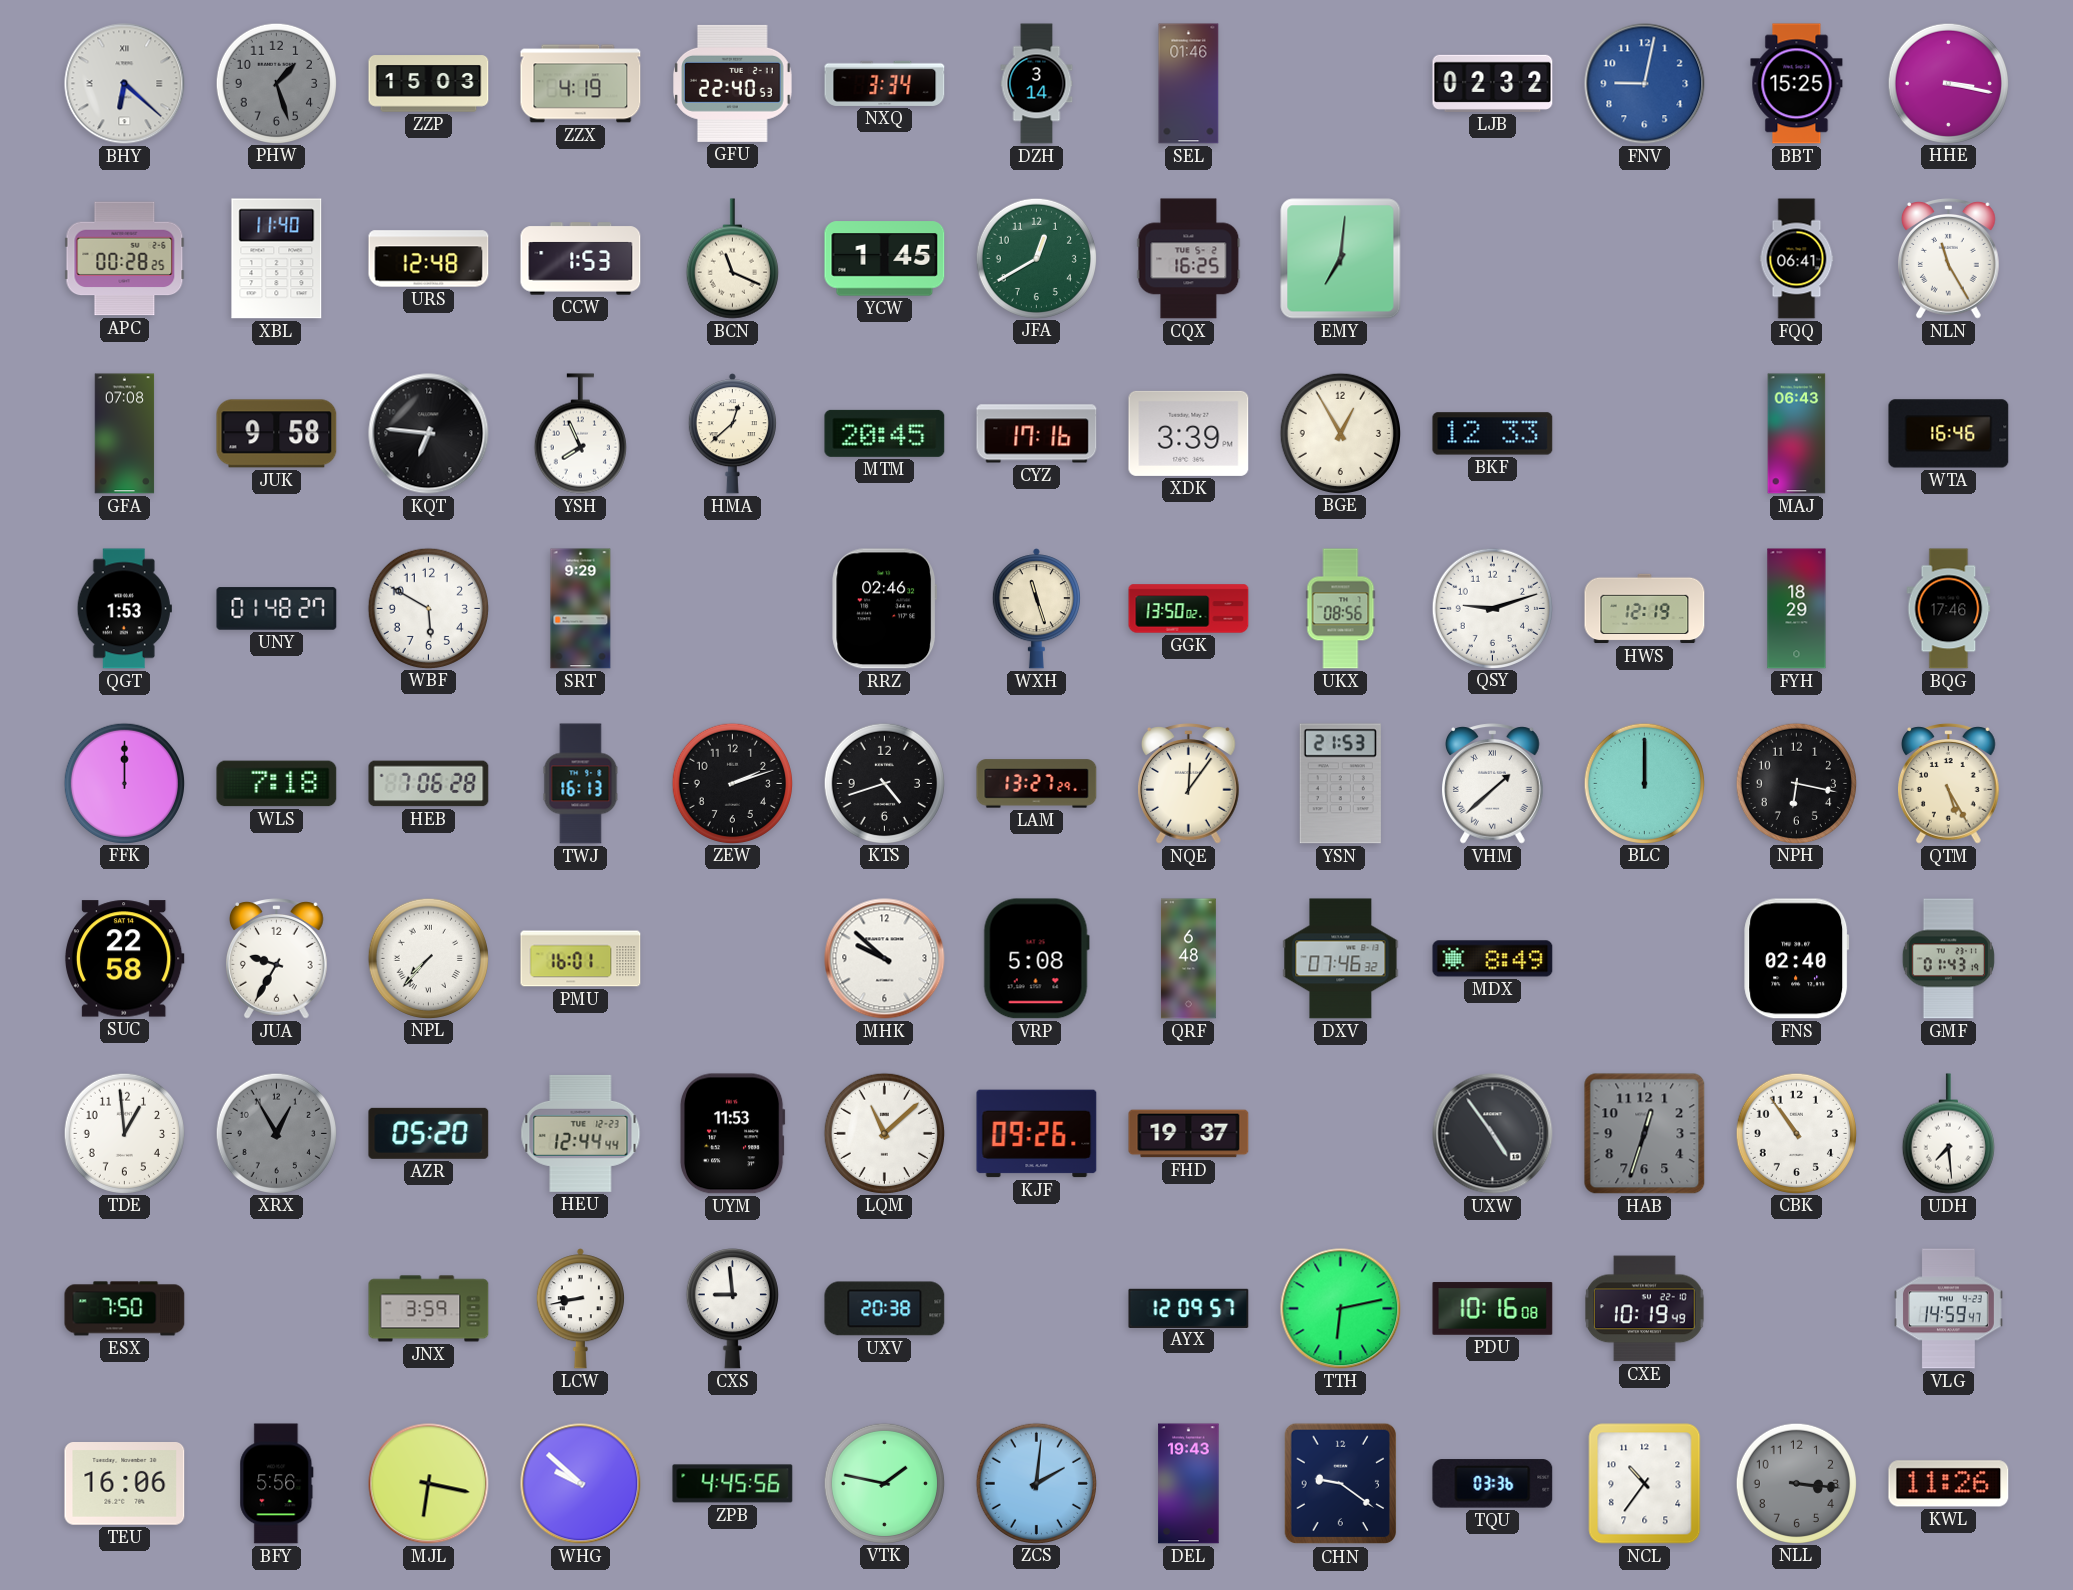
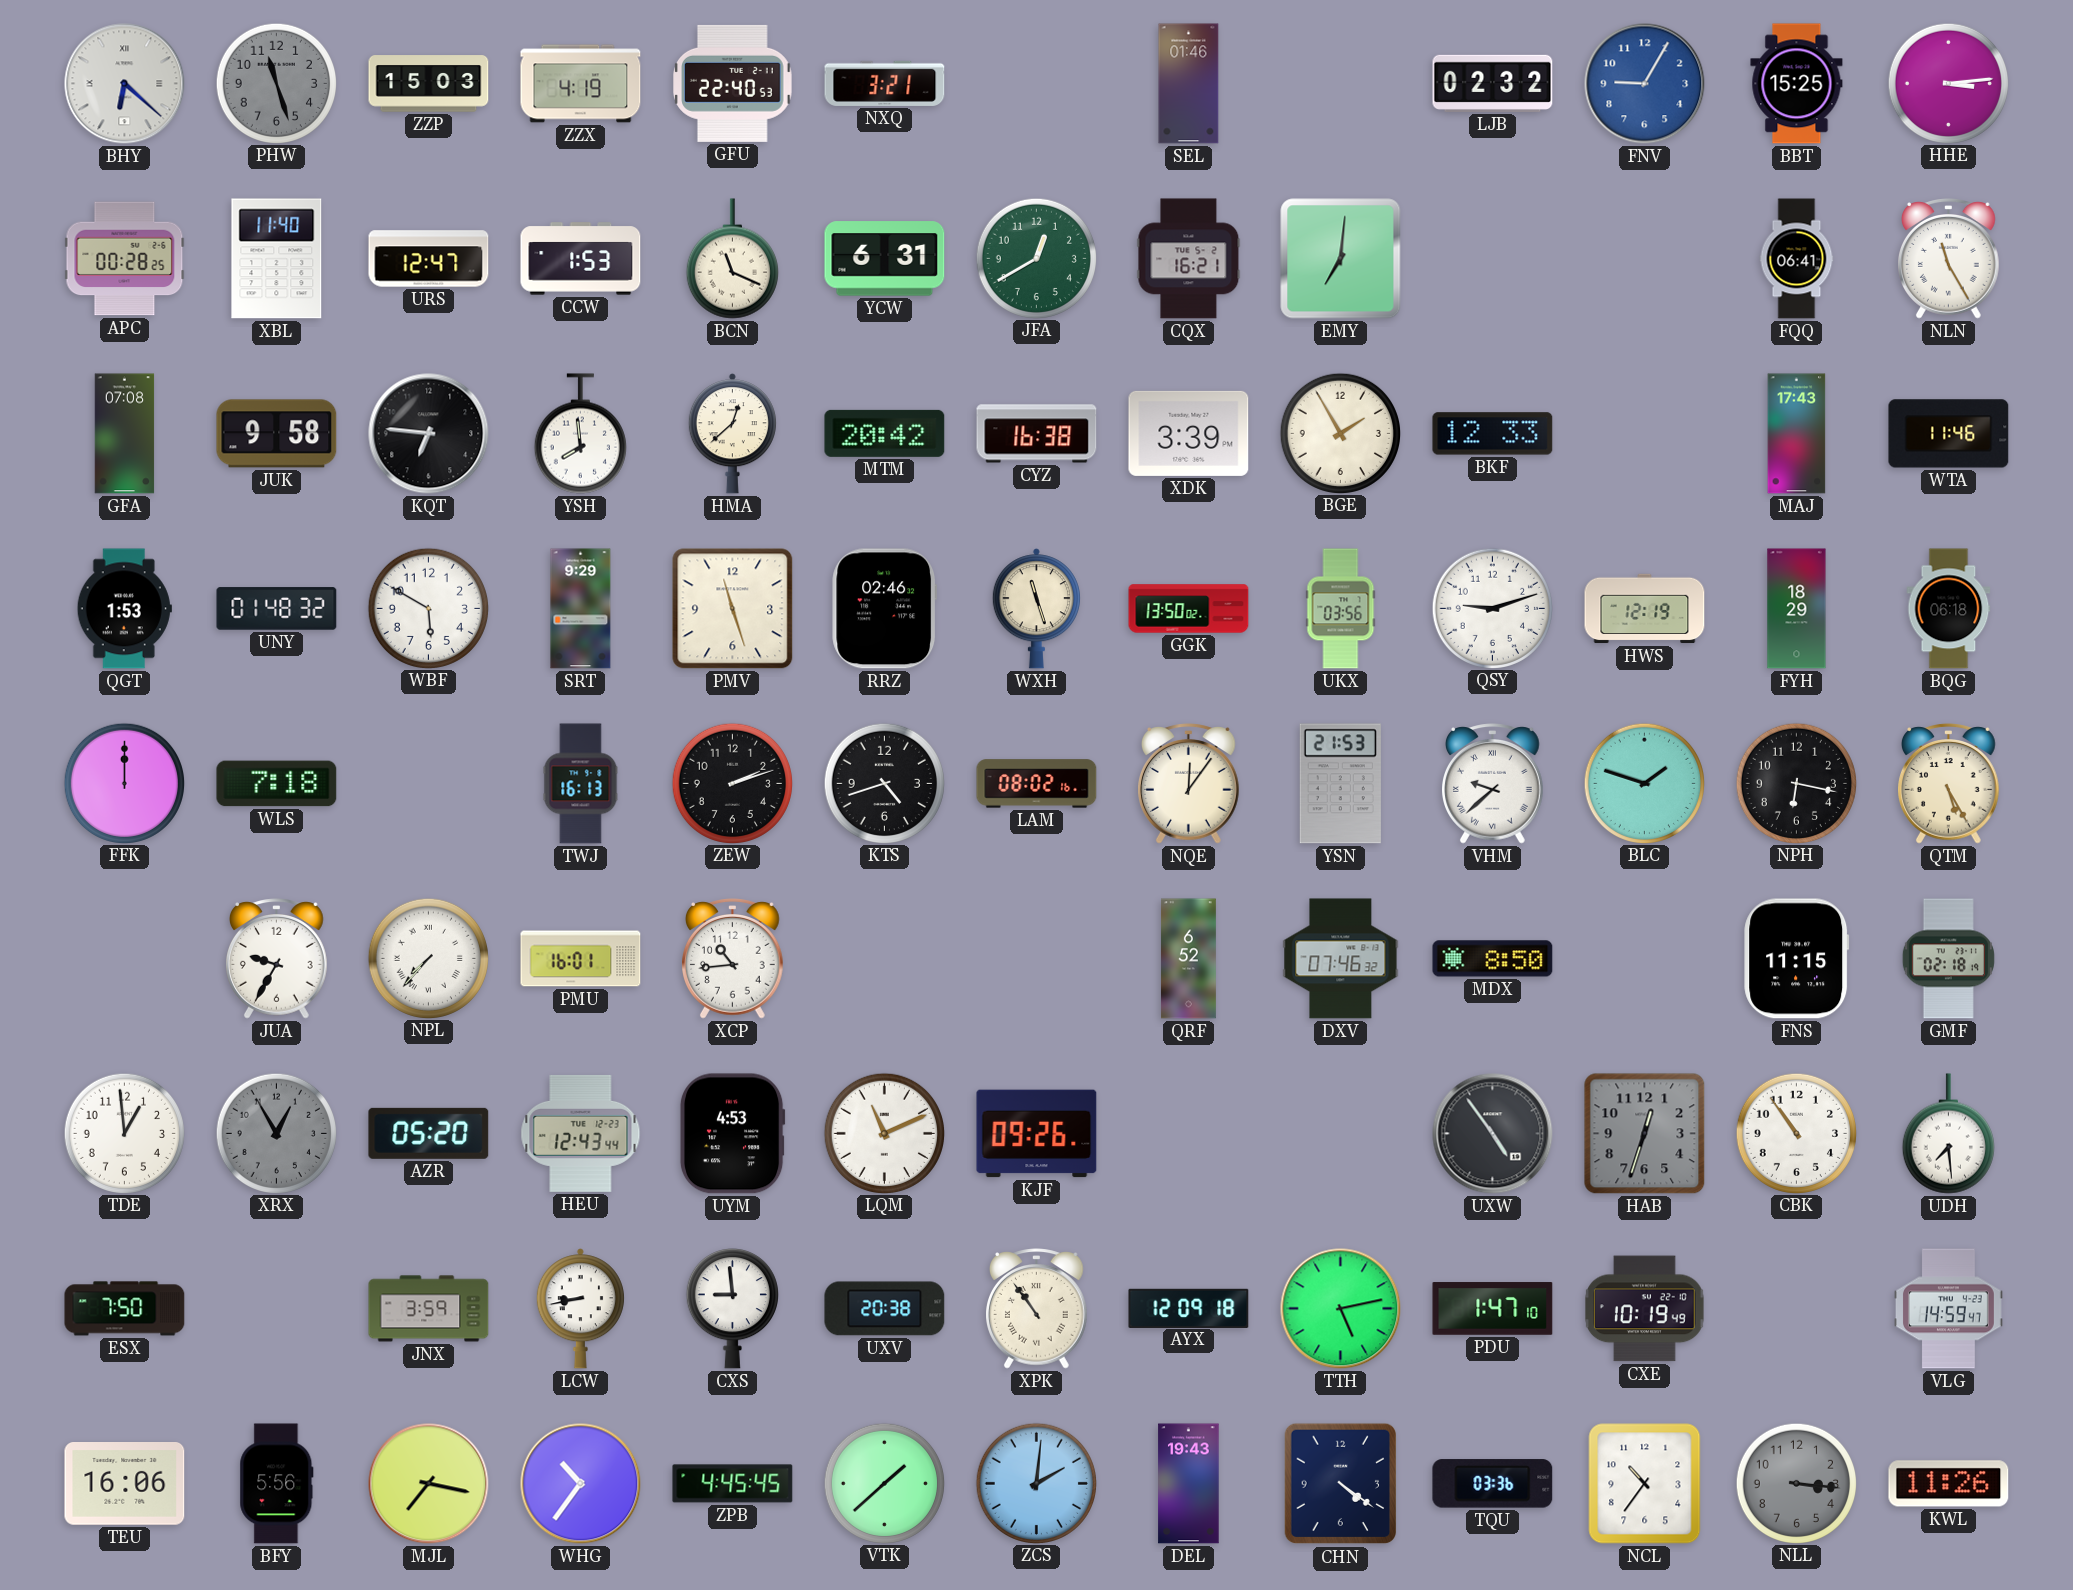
PHW: 1:27 -> 11:27 (276, 83)
NXQ: 3:34 -> 3:21 (885, 83)
DZH: 3:14 -> none (1037, 84)
FNV: 9:02 -> 9:05 (1645, 84)
HHE: 3:17 -> 3:14 (1948, 83)
URS: 12:48 -> 12:47 (429, 259)
YCW: 1:45 -> 6:31 (885, 259)
CQX: 16:25 -> 16:21 (1189, 259)
YSH: 7:56 -> 7:59 (580, 434)
MTM: 20:45 -> 20:42 (885, 433)
CYZ: 17:16 -> 16:38 (1037, 434)
BGE: 12:55 -> 1:55 (1340, 433)
MAJ: 06:43 -> 17:43 (1797, 434)
WTA: 16:46 -> 11:46 (1949, 434)
UNY: 01:48:27 -> 01:48:32 (277, 609)
PMV: none -> 11:27 (733, 609)
UKX: 08:56 -> 03:56 (1341, 609)
BQG: 17:46 -> 06:18 (1949, 609)
HEB: 7:06 -> none (429, 784)
LAM: 13:27 -> 08:02 (1037, 784)
VHM: 1:38 -> 9:38 (1493, 784)
BLC: 12:00 -> 1:48 (1644, 783)
SUC: 22:58 -> none (124, 959)
XCP: none -> 10:44 (733, 959)
MHK: 9:52 -> none (885, 959)
VRP: 5:08 -> none (1036, 959)
QRF: 6:48 -> 6:52 (1188, 959)
MDX: 8:49 -> 8:50 (1493, 959)
FNS: 02:40 -> 11:15 (1797, 959)
GMF: 01:43 -> 02:18 (1948, 959)
HEU: 12:44 -> 12:43 (581, 1133)
UYM: 11:53 -> 4:53 (732, 1134)
LQM: 11:08 -> 11:11 (884, 1133)
FHD: 19:37 -> none (1189, 1134)
XPK: none -> 10:54 (1037, 1309)
AYX: 12:09:57 -> 12:09:18 (1189, 1308)
TTH: 6:13 -> 5:13 (1341, 1309)
PDU: 10:16 -> 1:47 (1493, 1309)
MJL: 6:17 -> 7:17 (429, 1484)
WHG: 9:52 -> 10:36 (581, 1484)
ZPB: 4:45:56 -> 4:45:45 (733, 1484)
VTK: 1:47 -> 1:38 (884, 1483)
CHN: 9:21 -> 4:21 (1341, 1484)
